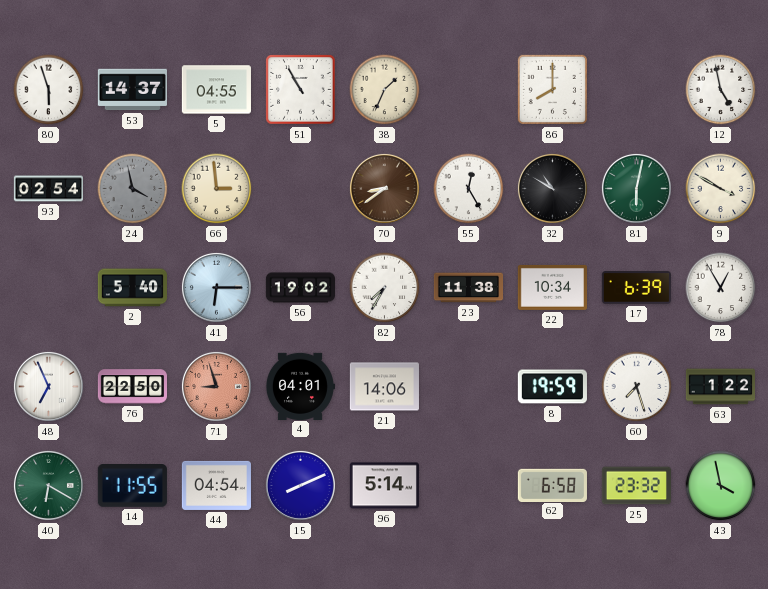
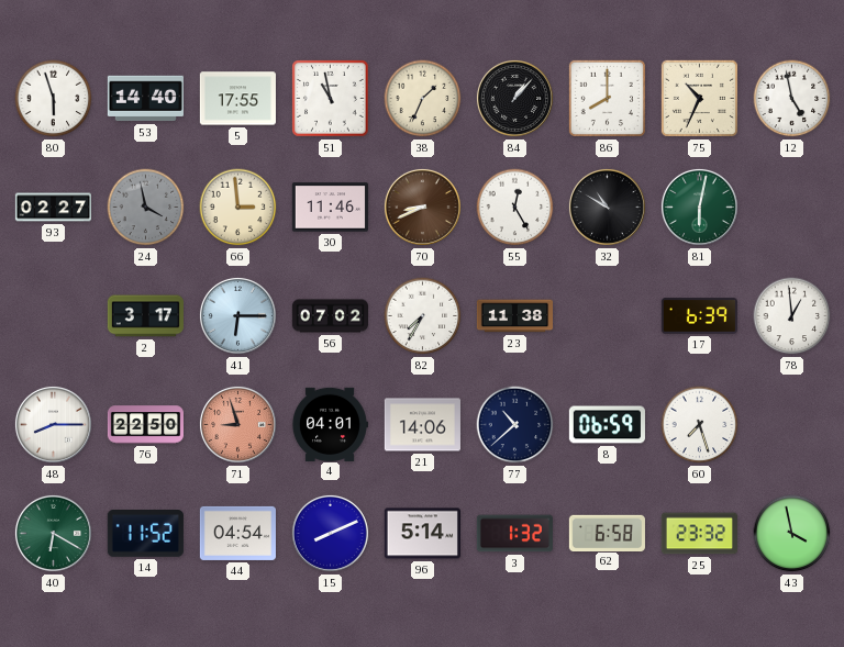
53: 14:37 -> 14:40 (145, 99)
5: 04:55 -> 17:55 (237, 99)
51: 10:55 -> 10:58 (331, 99)
84: none -> 1:07 (514, 98)
75: none -> 10:34 (699, 98)
93: 02:54 -> 02:27 (53, 208)
30: none -> 11:46 (330, 208)
70: 8:39 -> 8:41 (422, 207)
9: 3:50 -> none (721, 189)
2: 5:40 -> 3:17 (145, 316)
56: 19:02 -> 07:02 (330, 316)
22: 10:34 -> none (552, 287)
78: 12:55 -> 12:59 (792, 316)
48: 6:56 -> 8:15 (53, 424)
77: none -> 10:38 (515, 425)
8: 19:59 -> 06:59 (607, 425)
63: 1:22 -> none (720, 387)
14: 11:55 -> 11:52 (145, 534)
3: none -> 1:32 (514, 534)
